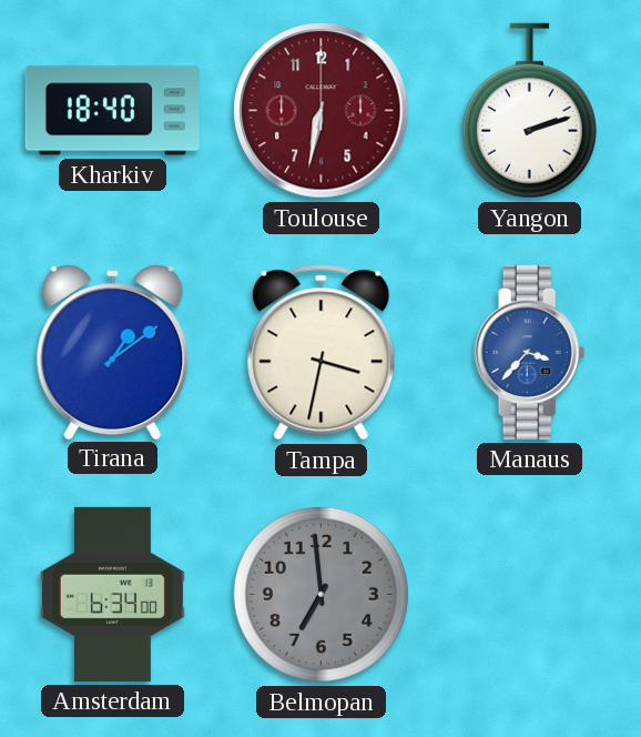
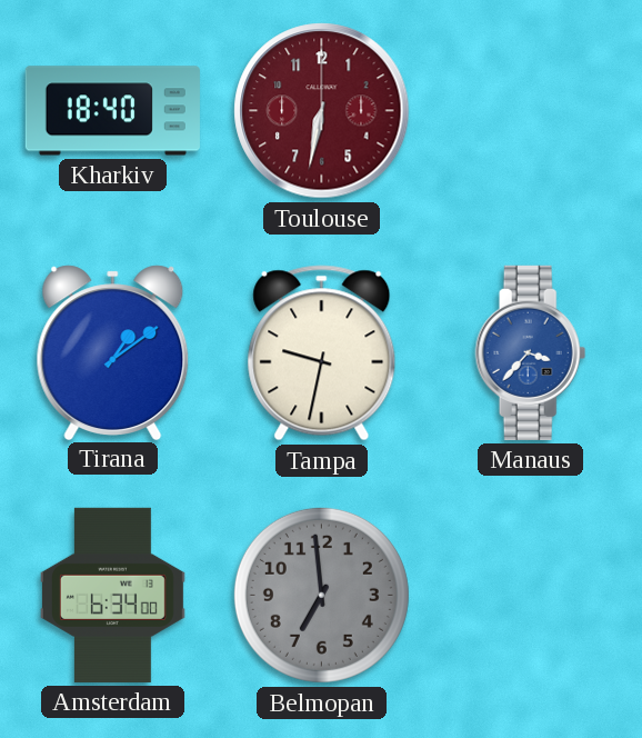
Yangon: 2:12 -> none (529, 111)
Tampa: 3:32 -> 9:32 (322, 353)
